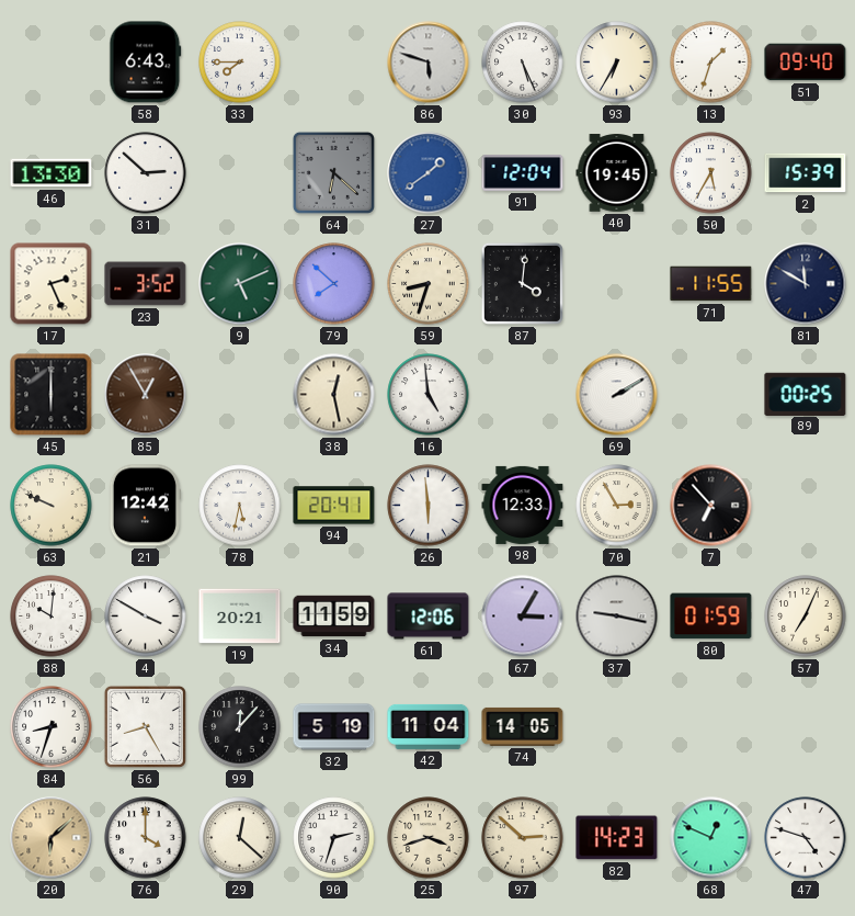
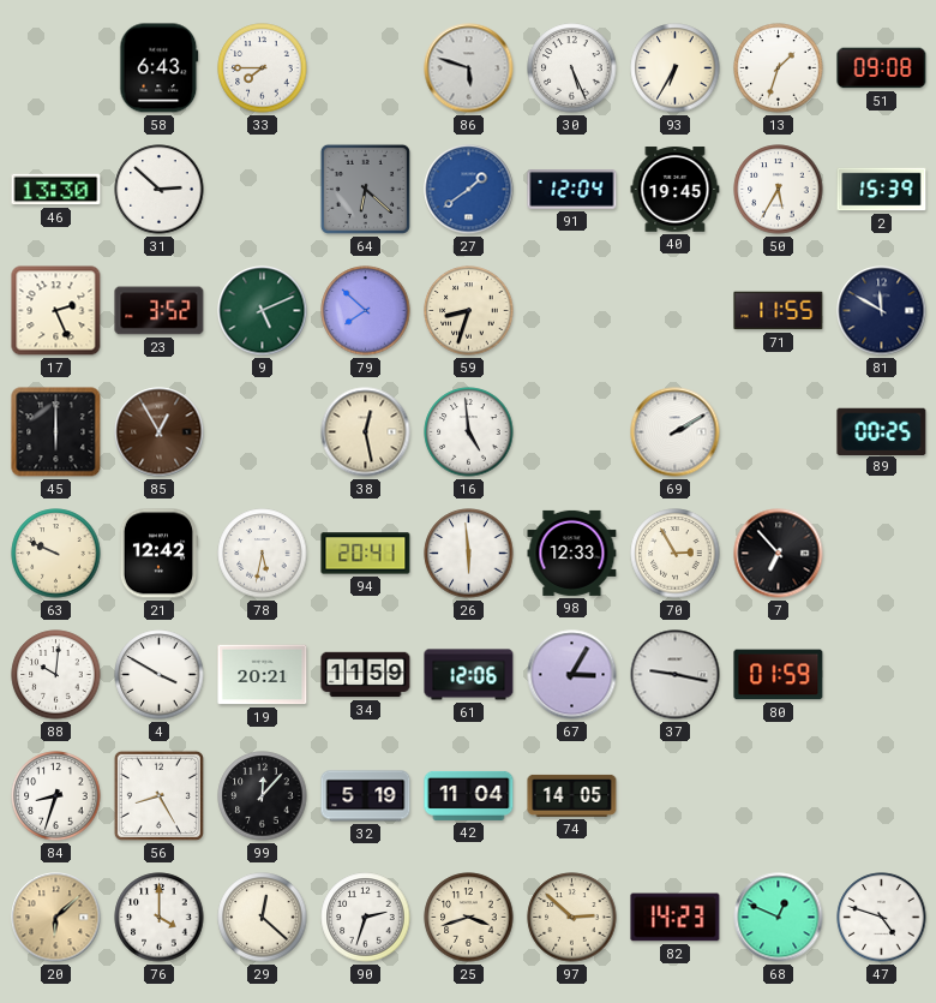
51: 09:40 -> 09:08 (882, 68)
87: 4:01 -> none (522, 283)
57: 7:04 -> none (806, 617)
